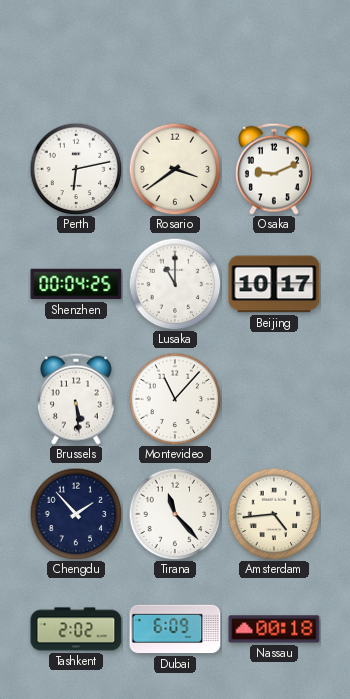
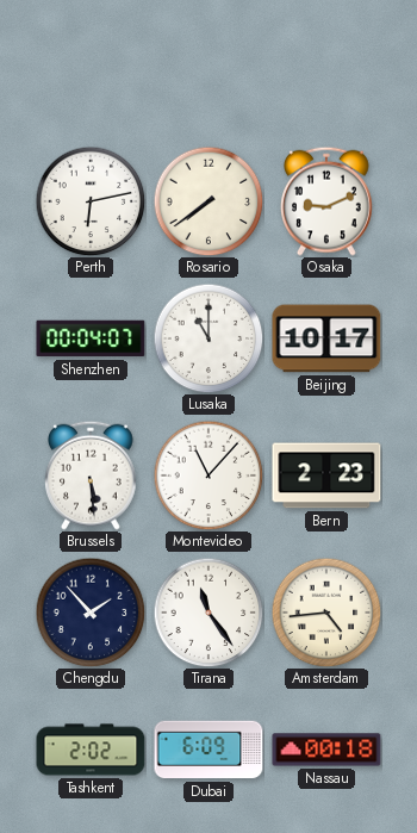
Rosario: 3:39 -> 7:39 (208, 201)
Shenzhen: 00:04:25 -> 00:04:07 (91, 338)
Bern: none -> 2:23 (326, 475)
Tirana: 11:23 -> 11:24 (208, 613)
